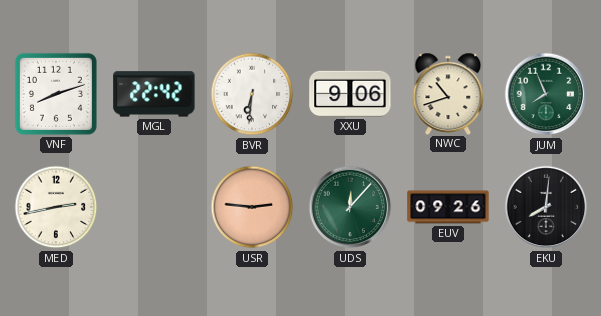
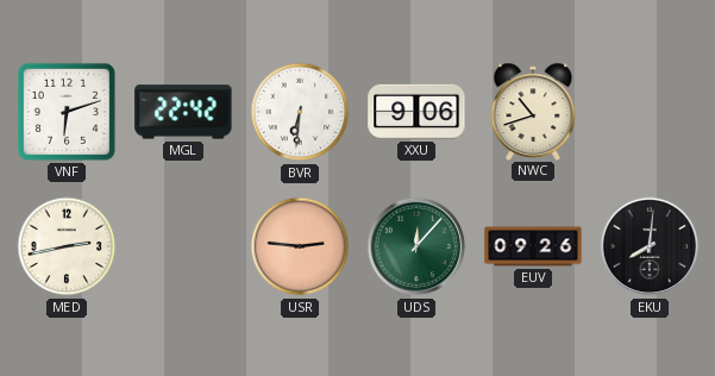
VNF: 8:12 -> 6:12 (67, 112)
JUM: 7:56 -> none (546, 94)
